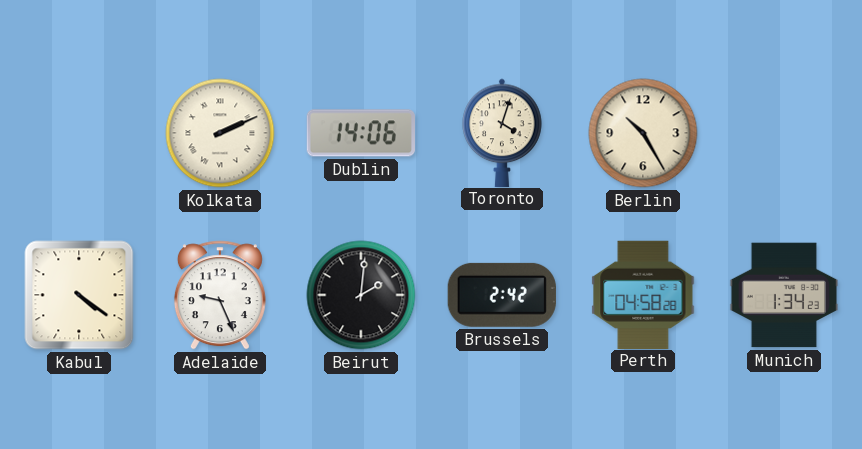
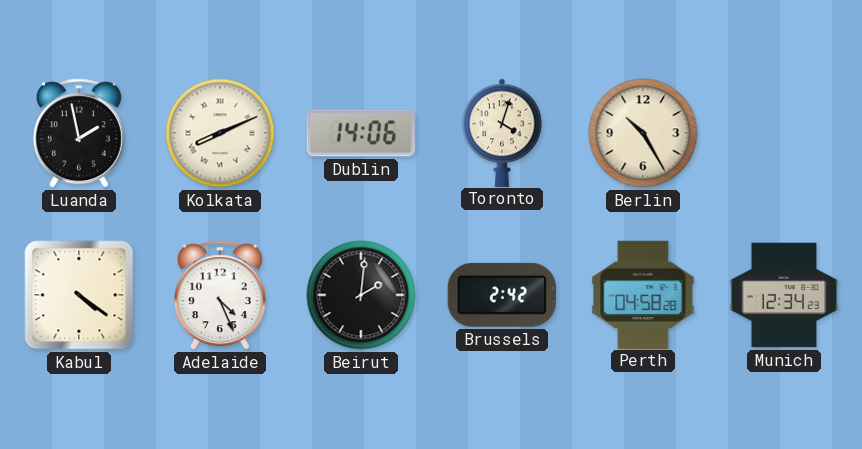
Luanda: none -> 1:58 (79, 133)
Kolkata: 2:11 -> 8:11 (220, 133)
Adelaide: 9:26 -> 4:26 (220, 295)
Munich: 1:34 -> 12:34 (784, 295)
